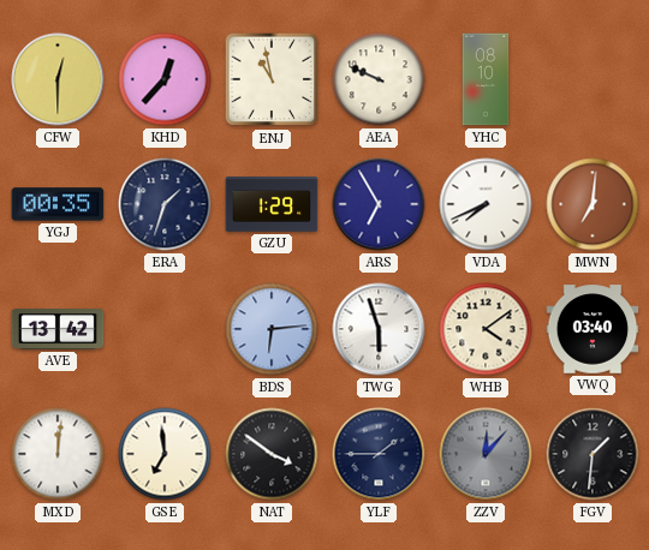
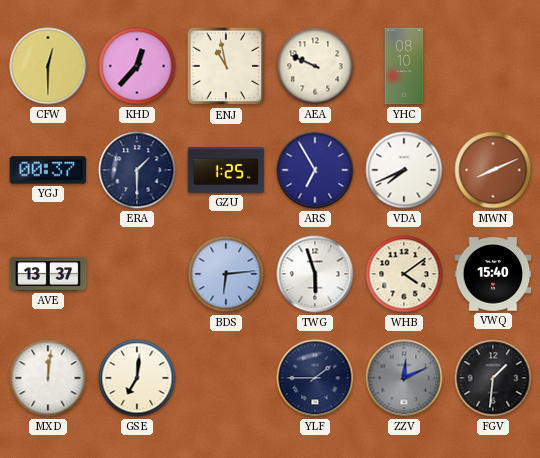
YGJ: 00:35 -> 00:37 (48, 170)
ERA: 1:33 -> 1:30 (137, 170)
GZU: 1:29 -> 1:25 (226, 170)
MWN: 7:01 -> 8:11 (493, 170)
AVE: 13:42 -> 13:37 (48, 275)
VWQ: 03:40 -> 15:40 (493, 274)
GSE: 6:59 -> 7:01 (137, 378)
NAT: 3:51 -> none (272, 454)
ZZV: 12:07 -> 12:11 (404, 378)
